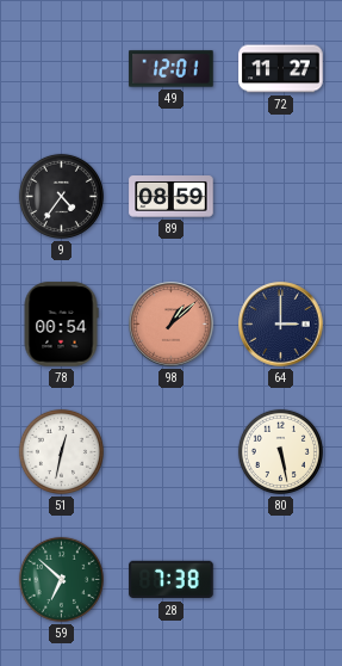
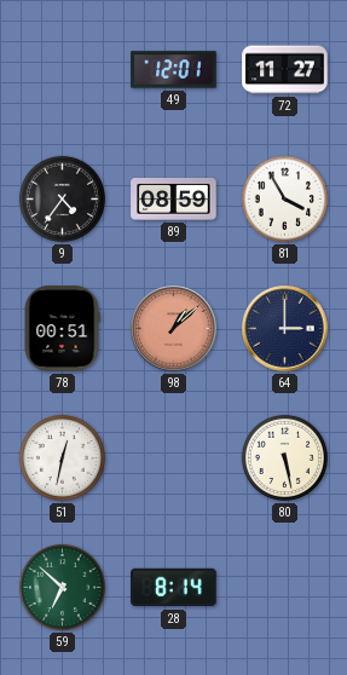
81: none -> 3:55 (284, 198)
78: 00:54 -> 00:51 (62, 329)
28: 7:38 -> 8:14 (174, 588)
